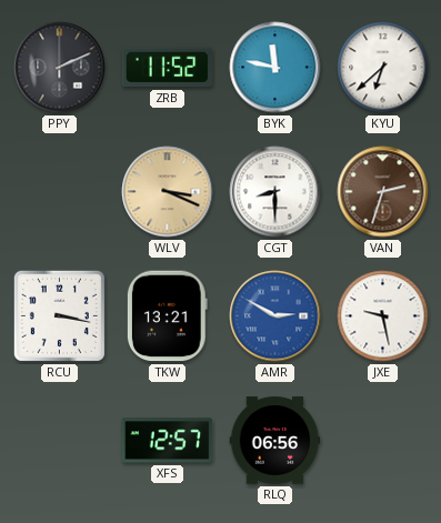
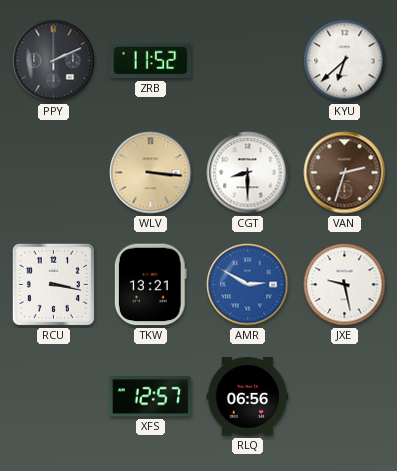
BYK: 11:47 -> none (275, 68)
WLV: 3:19 -> 3:16 (151, 173)
